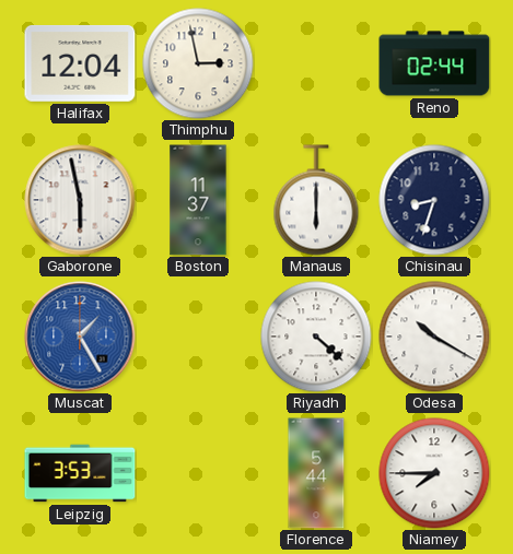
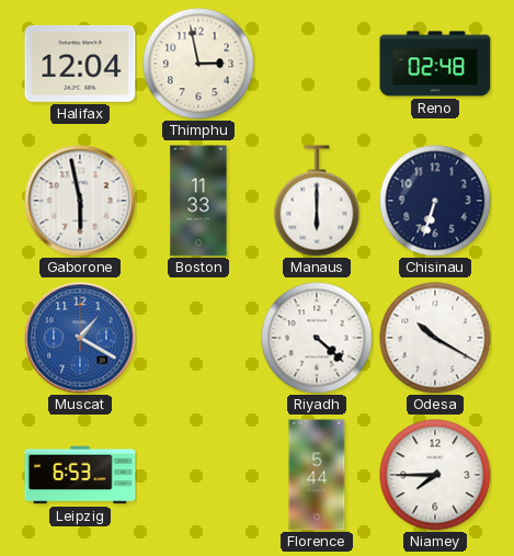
Reno: 02:44 -> 02:48 (435, 64)
Boston: 11:37 -> 11:33 (198, 201)
Chisinau: 8:33 -> 6:33 (435, 201)
Muscat: 1:25 -> 1:20 (80, 338)
Leipzig: 3:53 -> 6:53 (80, 475)
